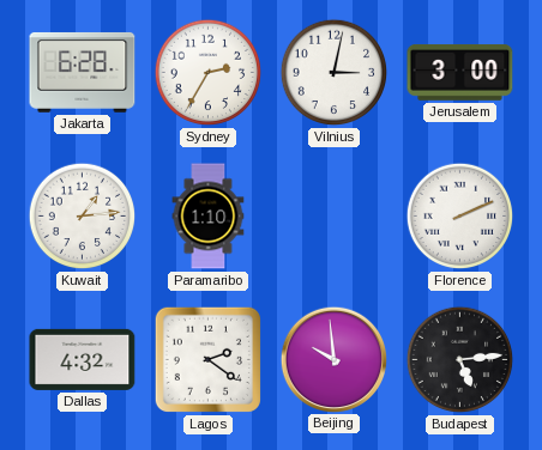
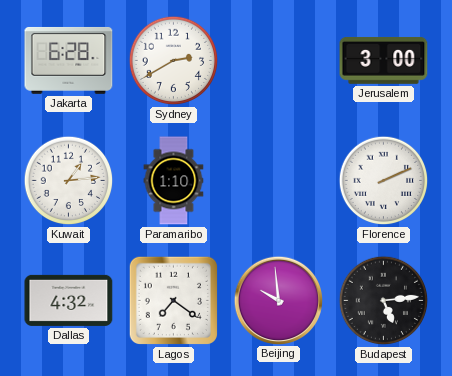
Sydney: 2:35 -> 2:40 (174, 61)
Vilnius: 3:02 -> none (335, 73)
Lagos: 2:21 -> 7:21 (173, 300)
